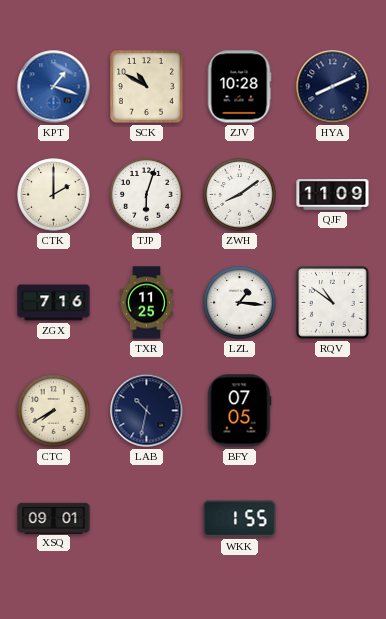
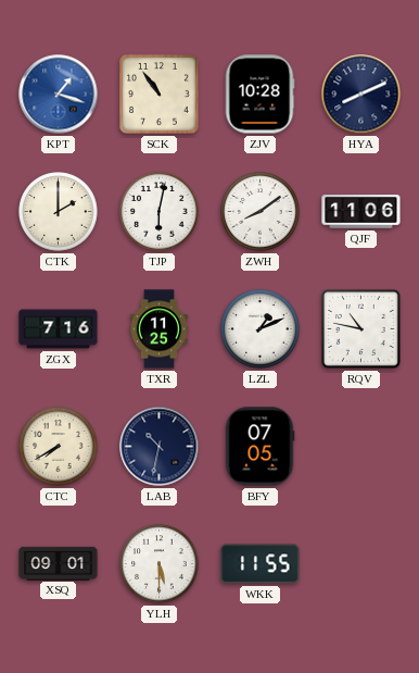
SCK: 10:50 -> 10:54 (158, 94)
TJP: 6:03 -> 6:02 (160, 212)
QJF: 11:09 -> 11:06 (361, 212)
LZL: 1:16 -> 1:11 (261, 329)
RQV: 10:51 -> 10:47 (360, 328)
YLH: none -> 5:30 (160, 564)
WKK: 1:55 -> 11:55 (261, 564)
